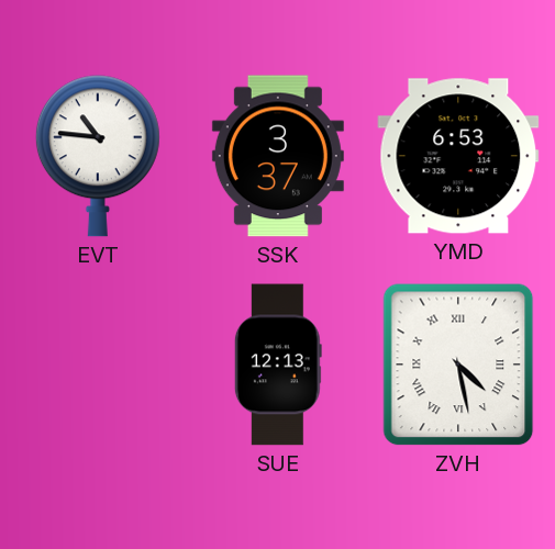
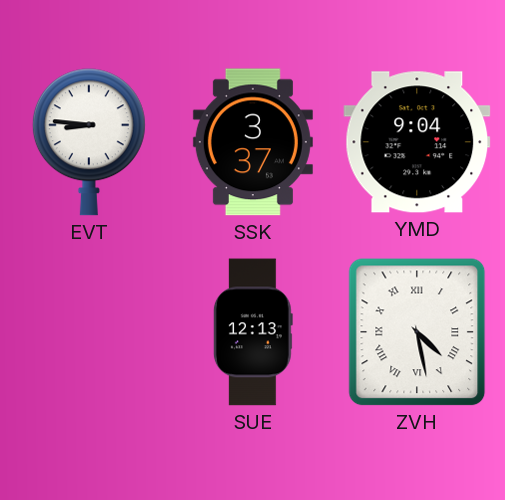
EVT: 10:46 -> 8:46 (89, 142)
YMD: 6:53 -> 9:04 (417, 142)
